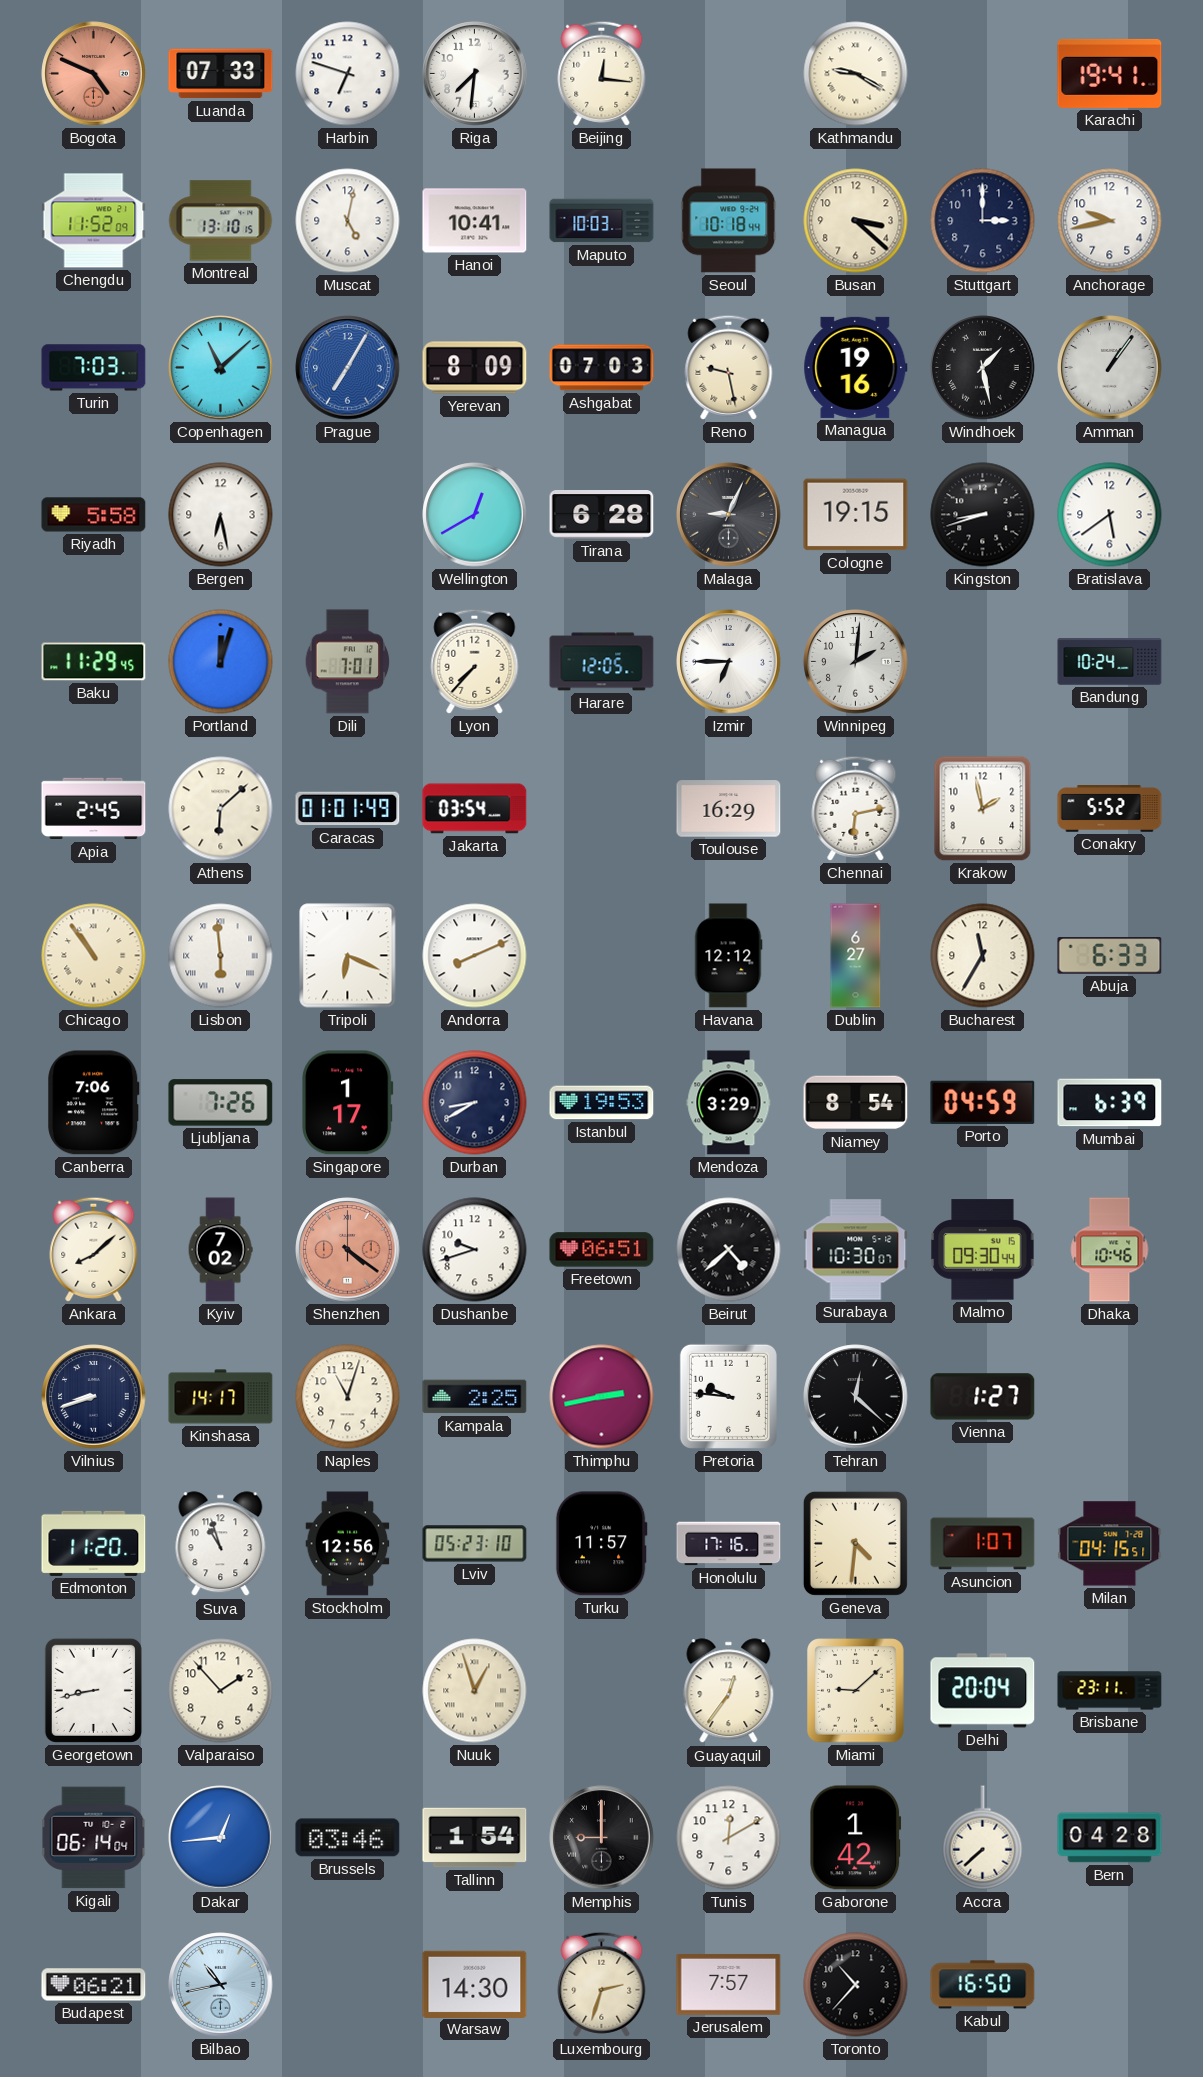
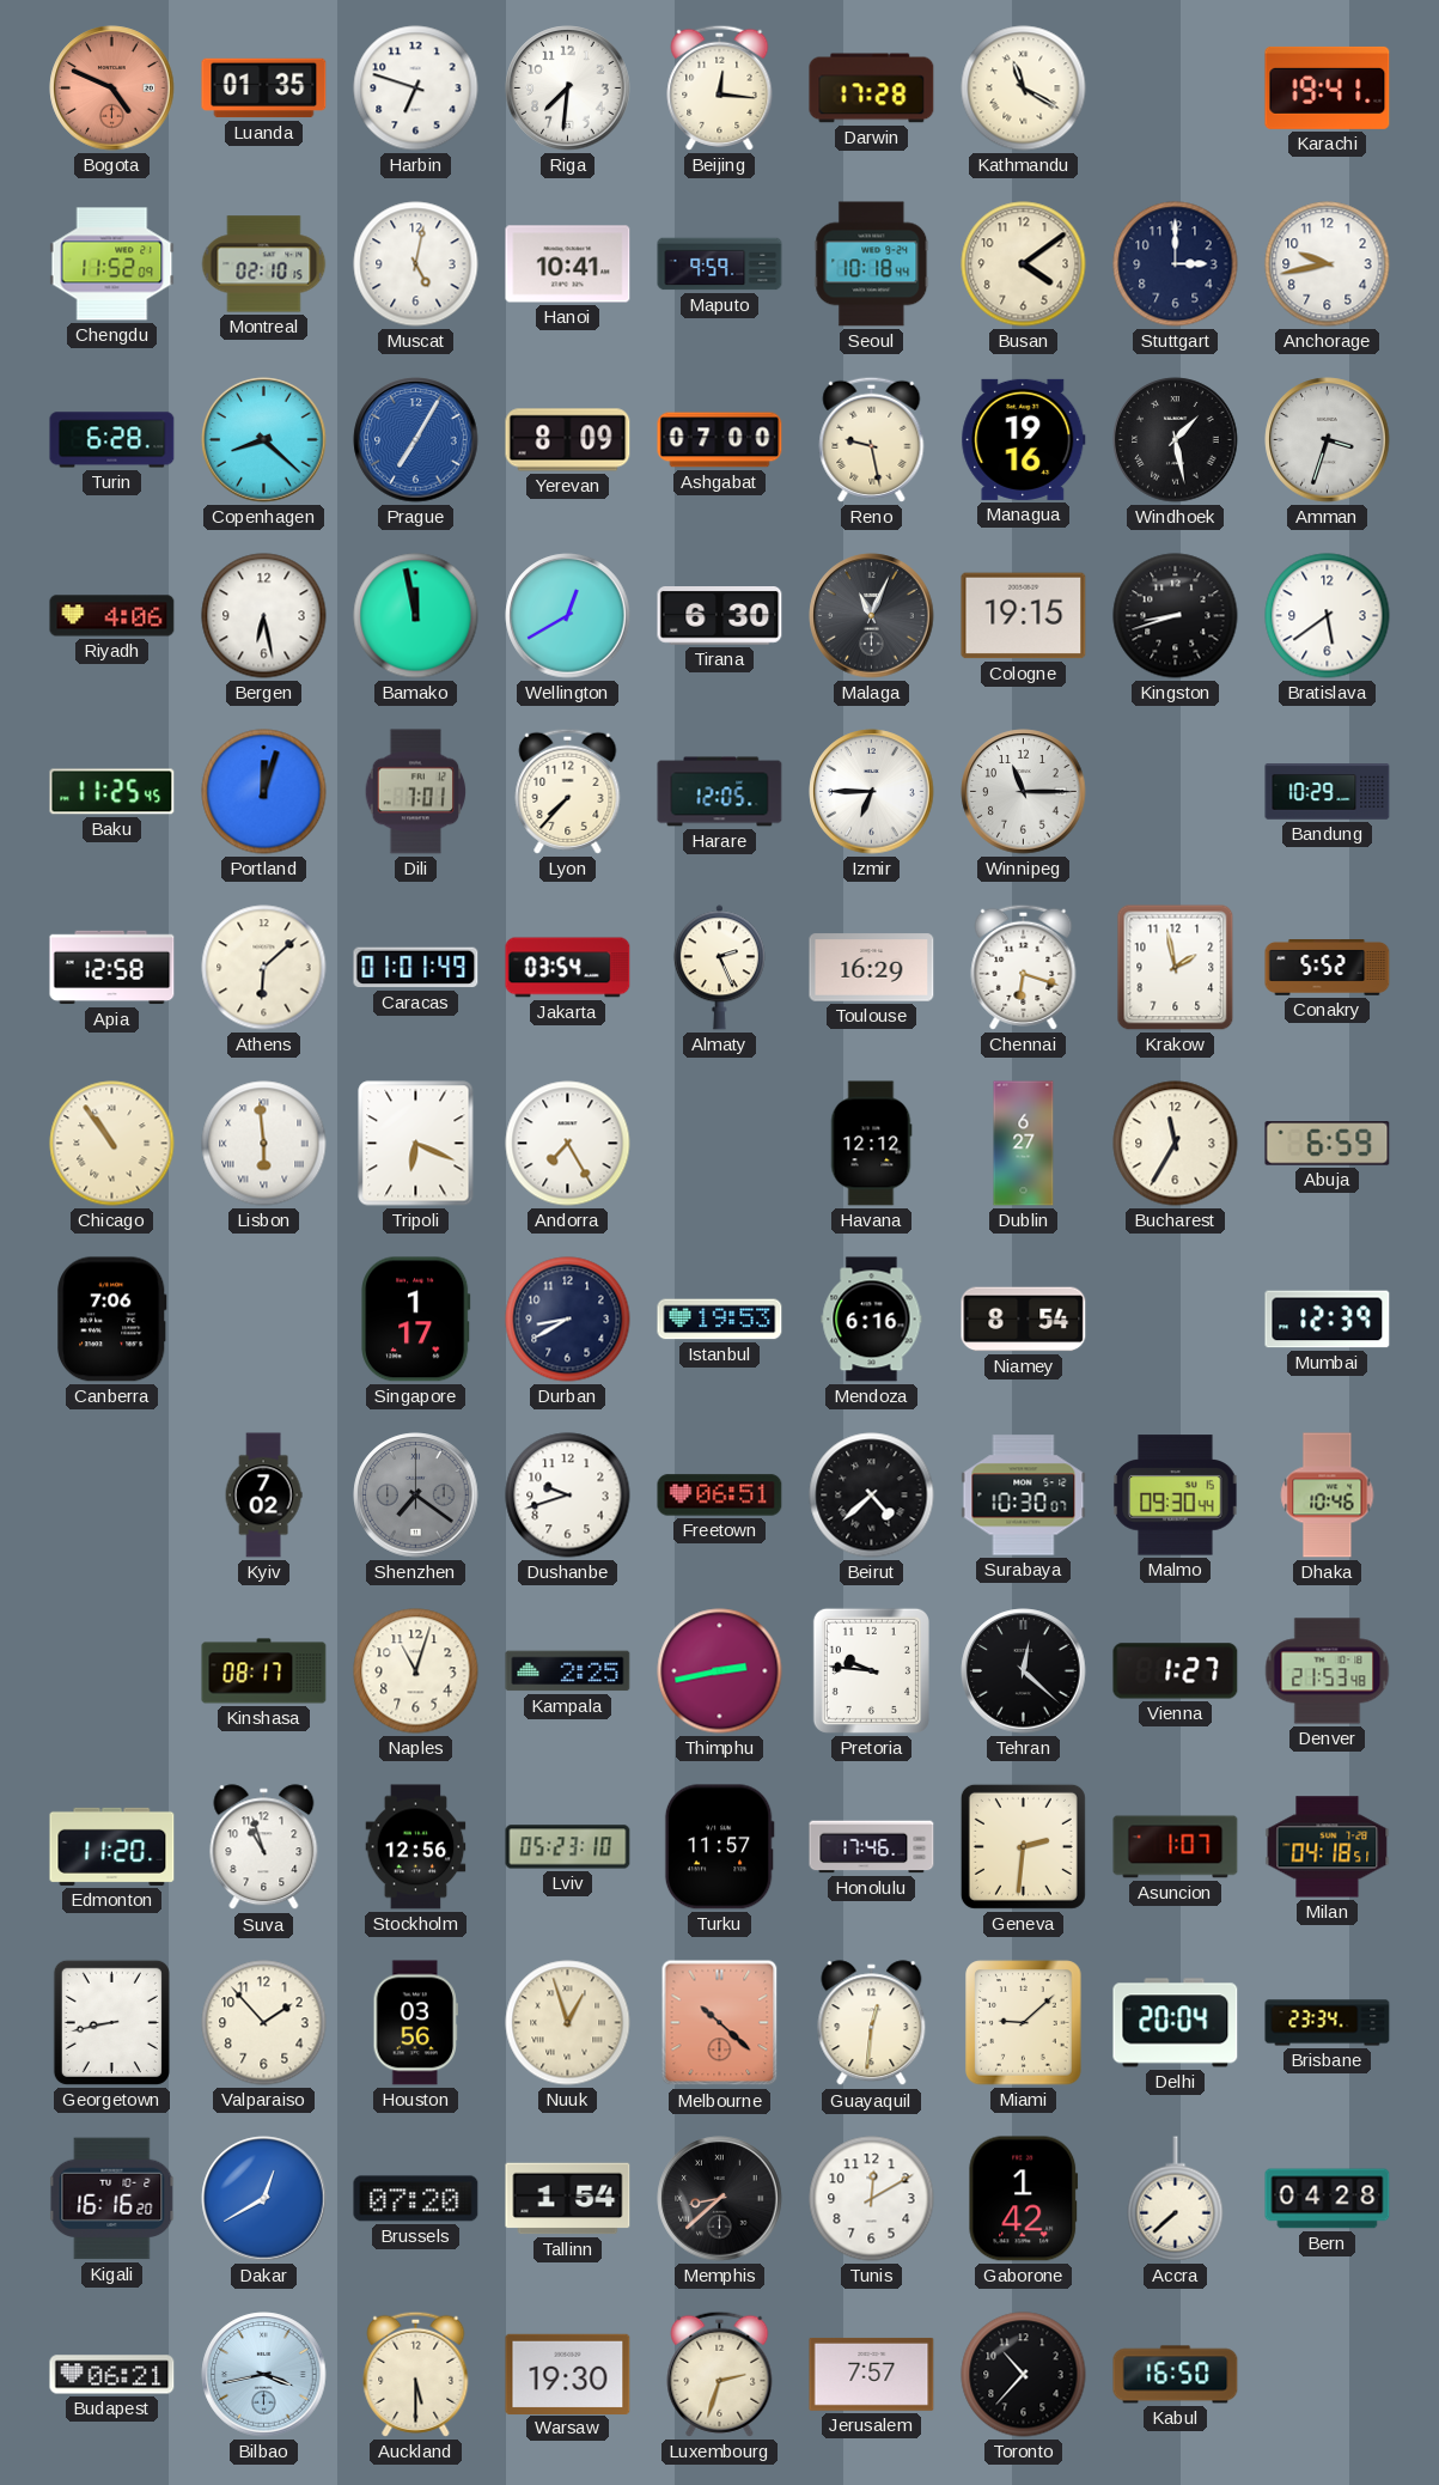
Luanda: 07:33 -> 01:35 (264, 89)
Darwin: none -> 17:28 (872, 89)
Kathmandu: 9:20 -> 11:20 (1024, 89)
Montreal: 13:10 -> 02:10 (264, 264)
Maputo: 10:03 -> 9:59 (720, 264)
Busan: 3:22 -> 4:09 (1024, 264)
Turin: 7:03 -> 6:28 (112, 440)
Copenhagen: 11:08 -> 8:22 (264, 440)
Ashgabat: 07:03 -> 07:00 (720, 440)
Amman: 1:06 -> 3:33 (1328, 440)
Riyadh: 5:58 -> 4:06 (112, 616)
Bamako: none -> 11:58 (416, 616)
Tirana: 6:28 -> 6:30 (720, 616)
Malaga: 9:04 -> 11:04 (872, 616)
Baku: 11:29 -> 11:25 (112, 792)
Winnipeg: 2:01 -> 11:15 (1024, 792)
Bandung: 10:24 -> 10:29 (1328, 792)
Apia: 2:45 -> 12:58 (112, 968)
Almaty: none -> 2:26 (719, 968)
Chennai: 6:13 -> 6:18 (1024, 967)
Andorra: 8:11 -> 7:25 (568, 1144)
Abuja: 6:33 -> 6:59 (1328, 1144)
Ljubljana: 7:26 -> none (221, 1103)
Mendoza: 3:29 -> 6:16 (872, 1320)
Porto: 04:59 -> none (983, 1102)
Mumbai: 6:39 -> 12:39 (1328, 1320)
Ankara: 8:08 -> none (94, 1249)
Shenzhen: 4:21 -> 7:21 (416, 1496)
Shenzhen dial: salmon -> grey (416, 1496)
Vilnius: 8:42 -> none (94, 1397)
Kinshasa: 14:17 -> 08:17 (264, 1671)
Denver: none -> 21:53 (1328, 1671)
Honolulu: 17:16 -> 17:46 (872, 1847)
Geneva: 4:31 -> 2:31 (1023, 1846)
Milan: 04:15 -> 04:18 (1328, 1847)
Houston: none -> 03:56 (415, 2023)
Melbourne: none -> 10:22 (720, 2023)
Guayaquil: 12:36 -> 12:31 (872, 2023)
Brisbane: 23:11 -> 23:34 (1328, 2023)
Kigali: 06:14 -> 16:16 (112, 2199)
Dakar: 12:44 -> 12:40 (264, 2199)
Brussels: 03:46 -> 07:20 (416, 2199)
Memphis: 9:00 -> 8:38 (720, 2199)
Bilbao: 10:43 -> 3:43 (264, 2375)
Auckland: none -> 5:30 (416, 2374)
Warsaw: 14:30 -> 19:30 (568, 2374)
